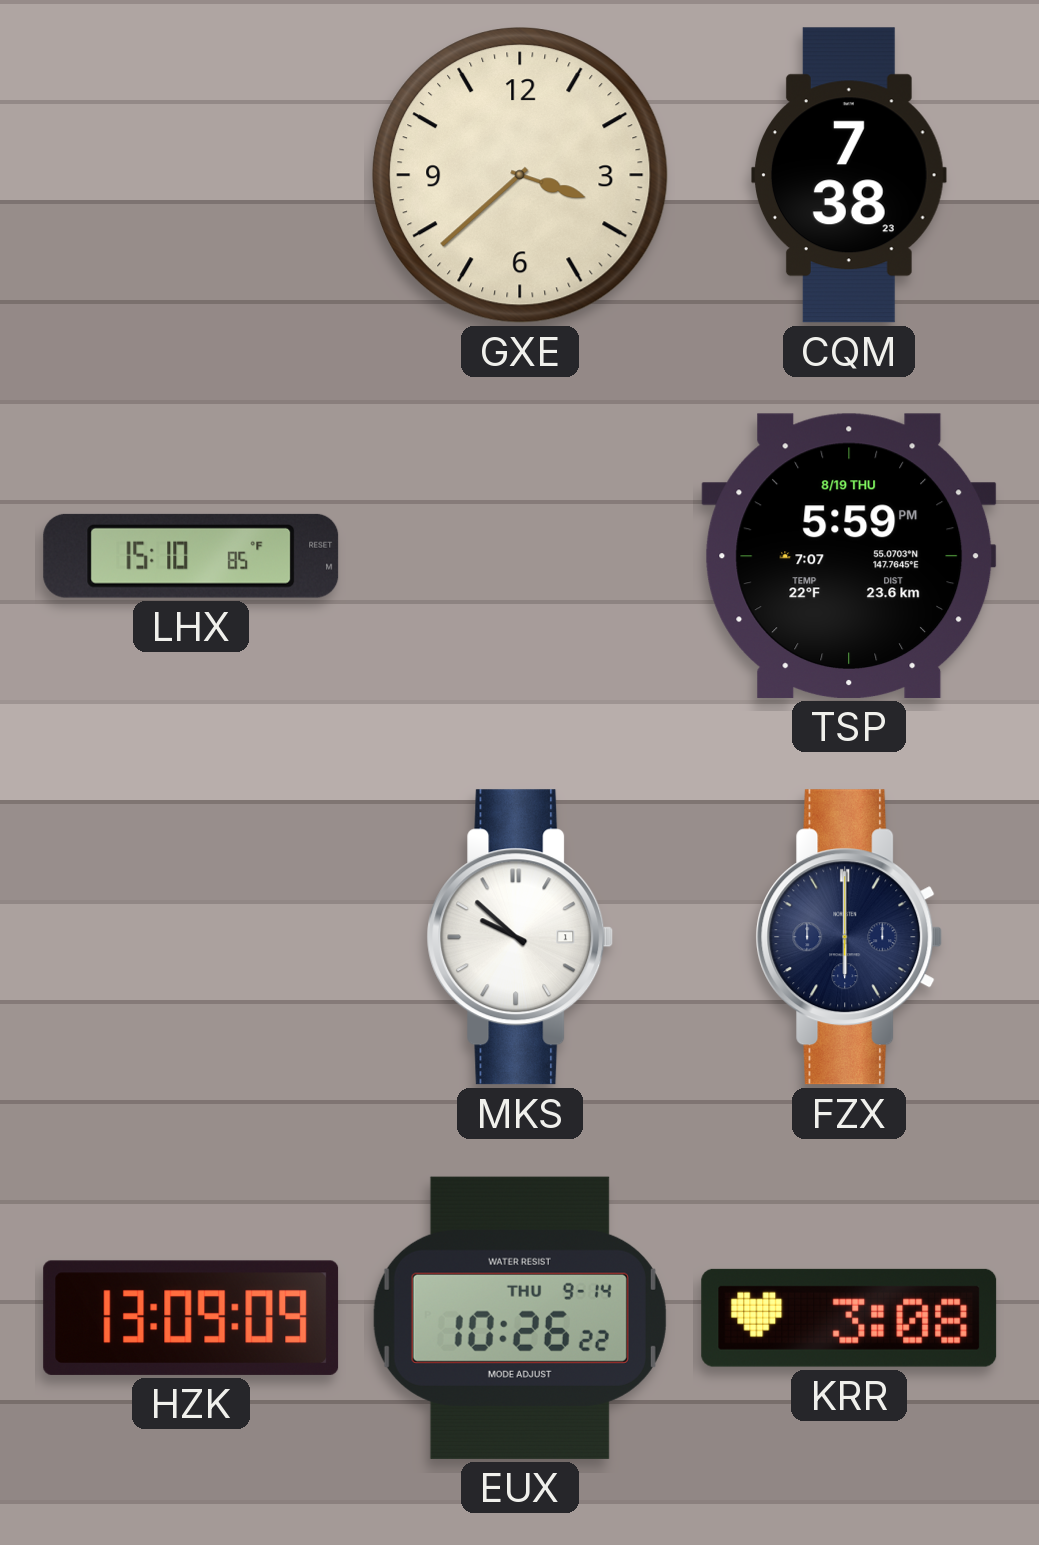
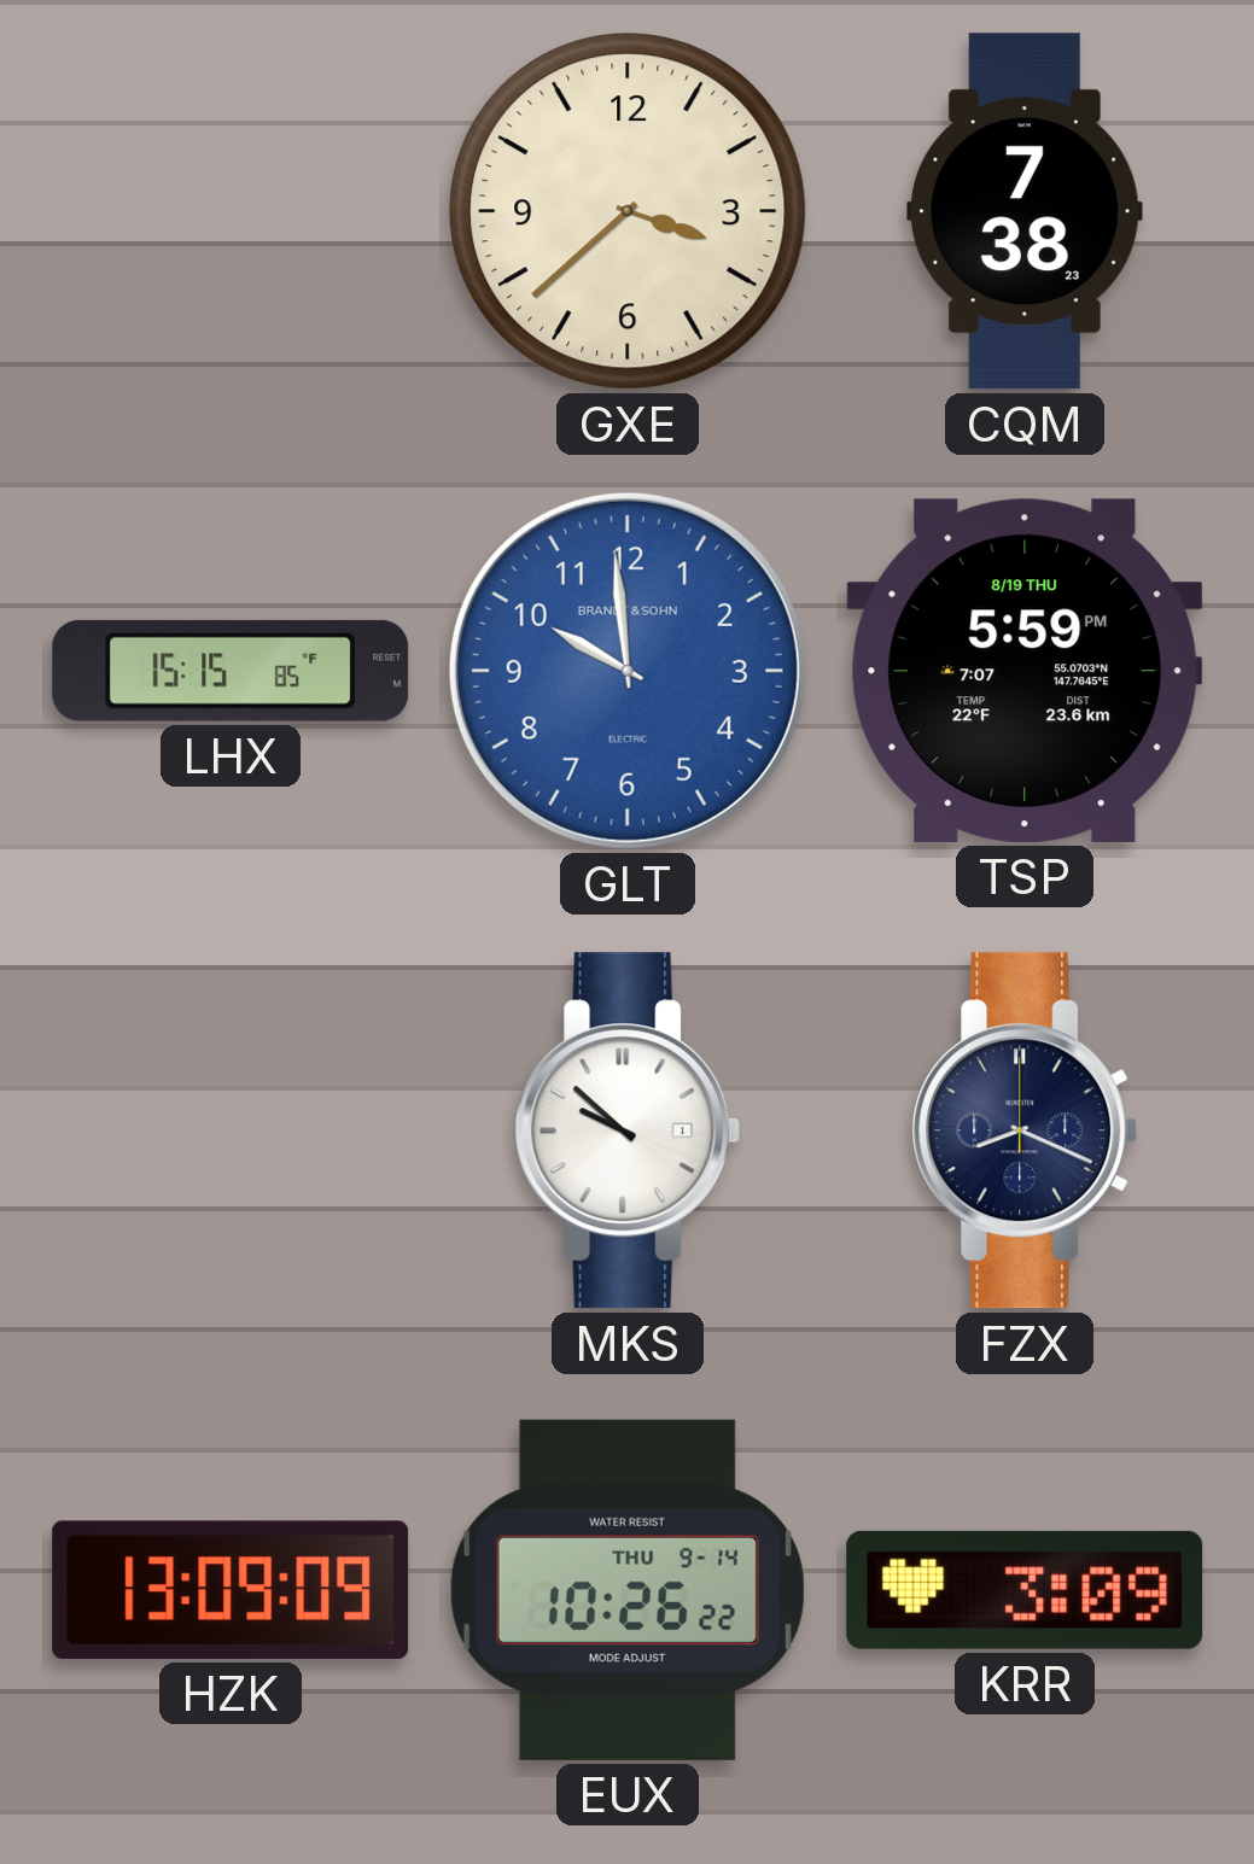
LHX: 15:10 -> 15:15 (231, 671)
GLT: none -> 9:59 (628, 671)
FZX: 6:00 -> 8:19 (1025, 1130)
KRR: 3:08 -> 3:09 (1025, 1590)
